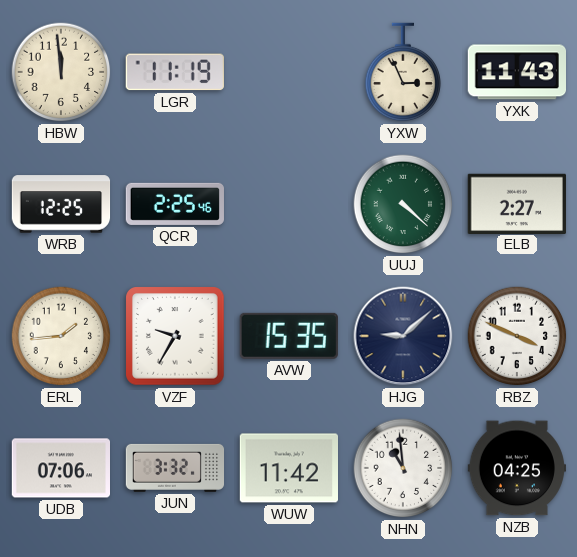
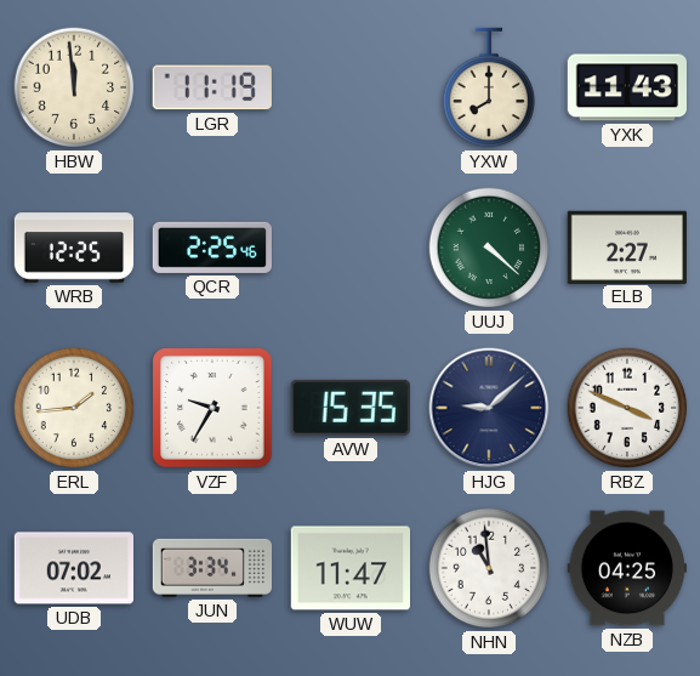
YXW: 2:56 -> 8:00 (489, 87)
UDB: 07:06 -> 07:02 (73, 568)
JUN: 3:32 -> 3:34 (212, 568)
WUW: 11:42 -> 11:47 (349, 568)
